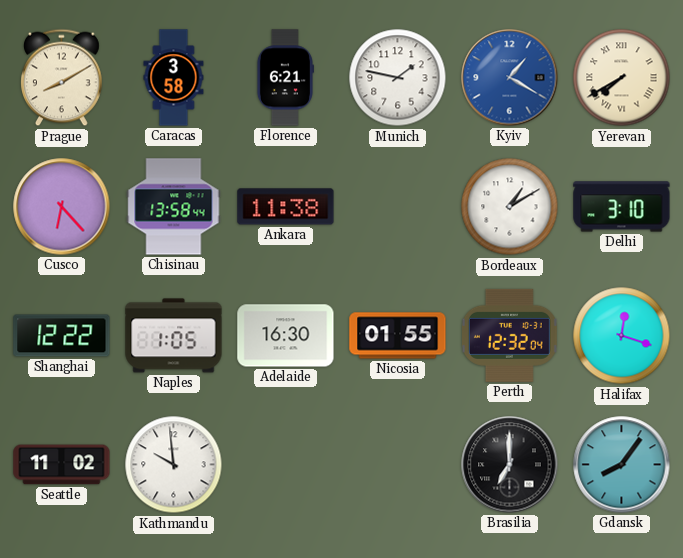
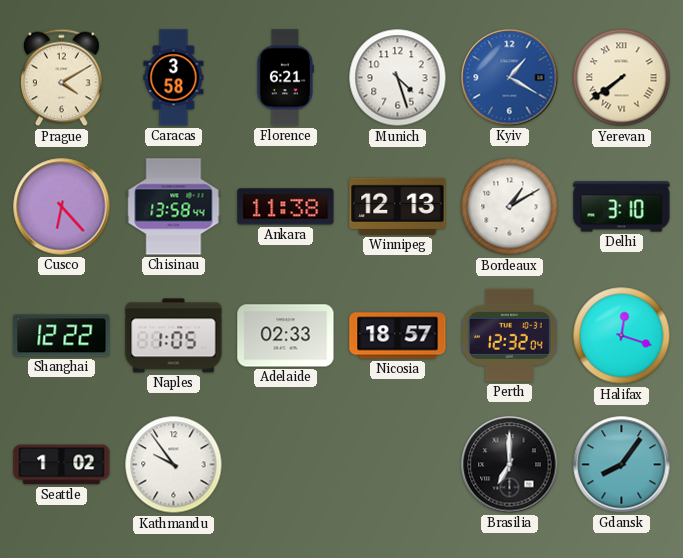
Prague: 8:10 -> 4:10 (62, 78)
Munich: 1:47 -> 4:27 (398, 78)
Yerevan: 7:40 -> 7:39 (622, 78)
Winnipeg: none -> 12:13 (398, 206)
Adelaide: 16:30 -> 02:33 (286, 336)
Nicosia: 01:55 -> 18:57 (398, 336)
Seattle: 11:02 -> 1:02 (62, 465)
Kathmandu: 9:59 -> 9:54 (174, 465)
